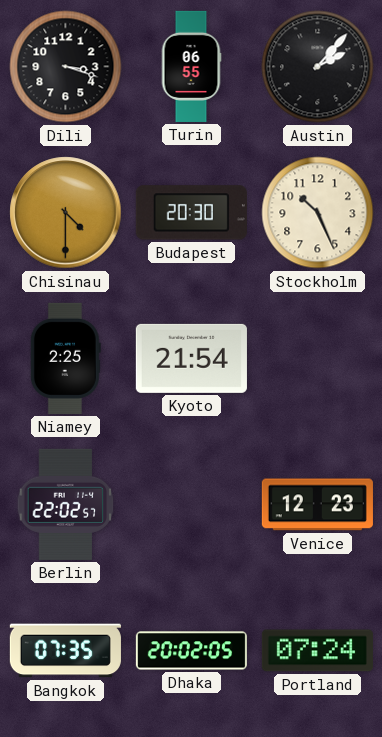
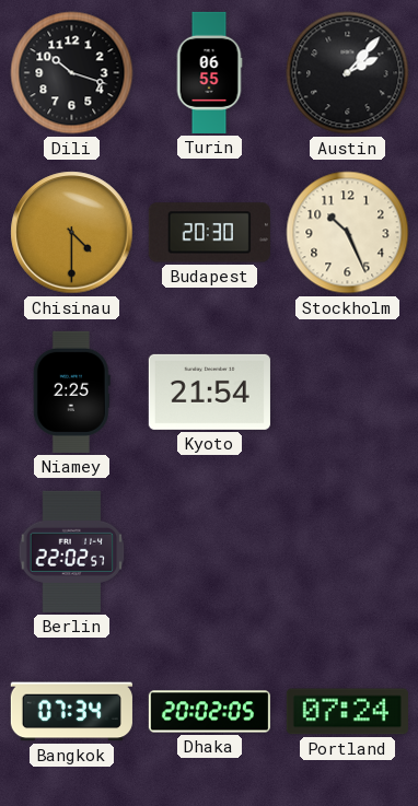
Dili: 3:18 -> 10:18 (72, 73)
Venice: 12:23 -> none (317, 505)
Bangkok: 07:35 -> 07:34 (71, 712)
